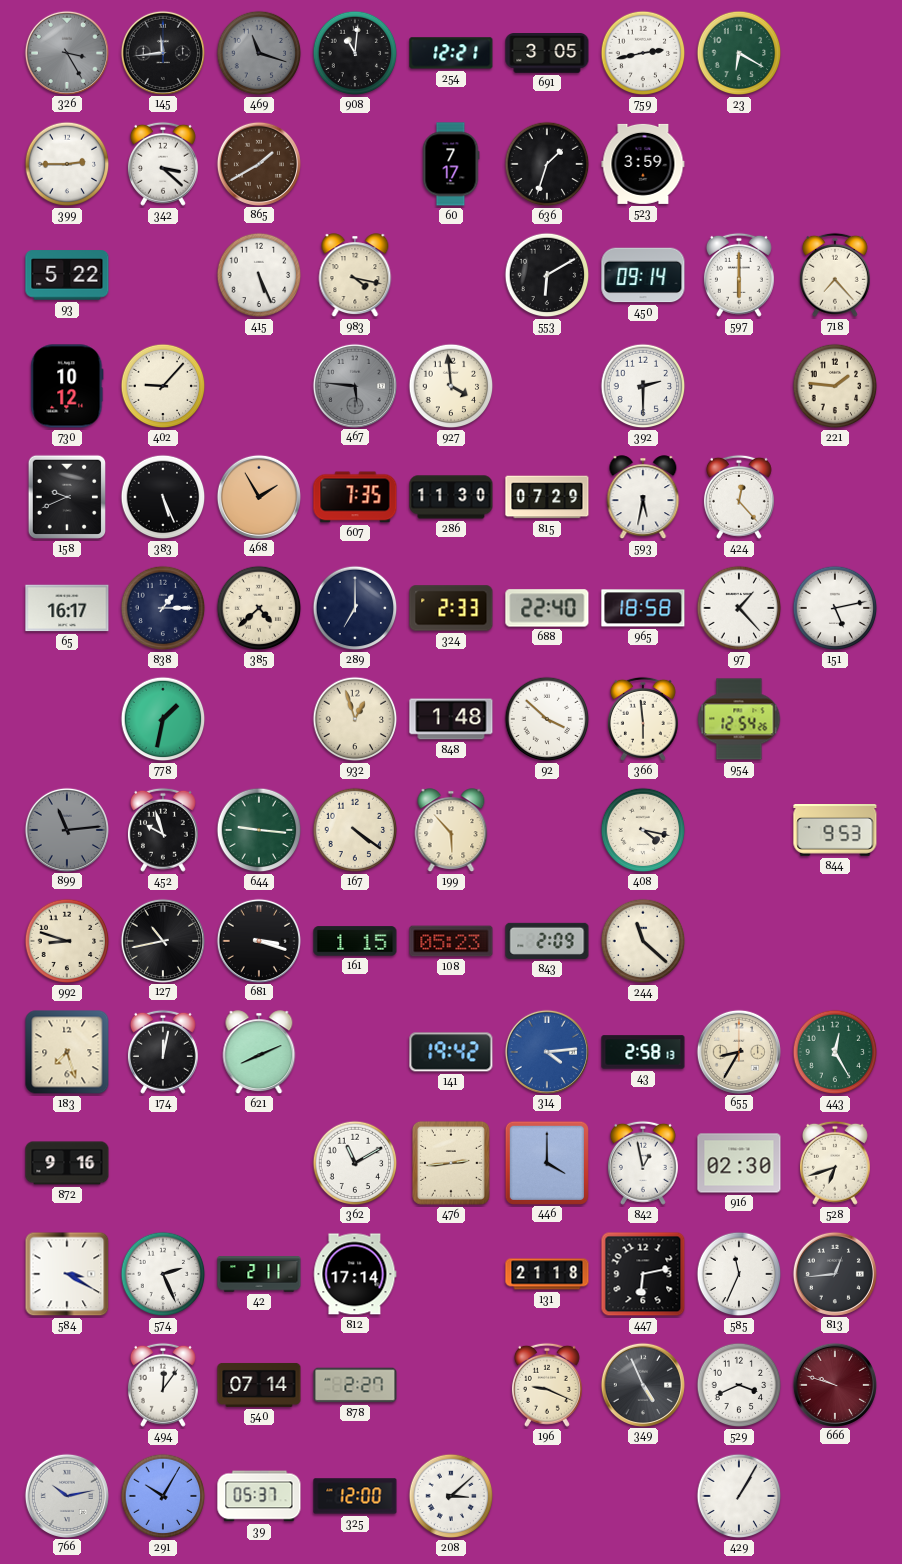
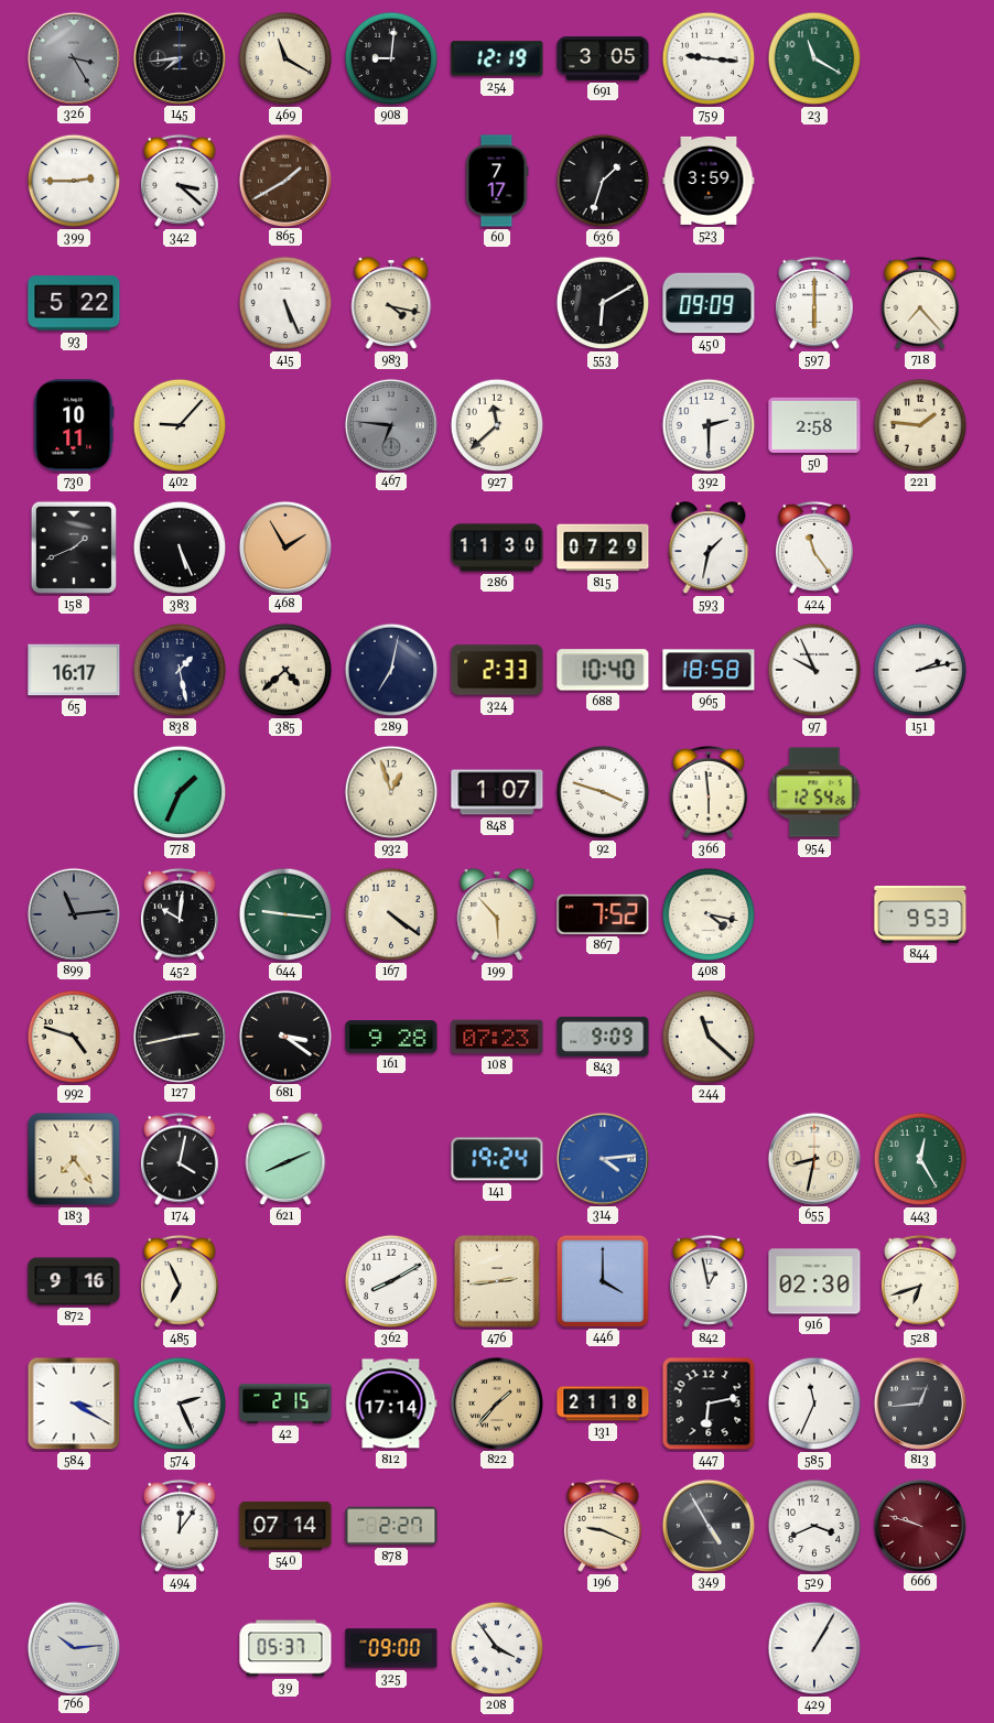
145: 11:44 -> 7:44 (179, 57)
469: 11:18 -> 11:20 (285, 58)
469 dial: grey -> cream (285, 58)
908: 11:01 -> 9:01 (391, 58)
254: 12:21 -> 12:19 (497, 58)
759: 2:43 -> 9:16 (709, 58)
23: 6:20 -> 11:20 (814, 58)
450: 09:14 -> 09:09 (709, 303)
730: 10:12 -> 10:11 (74, 425)
467: 5:46 -> 6:46 (390, 424)
927: 3:59 -> 11:38 (497, 425)
50: none -> 2:58 (814, 425)
158: 9:41 -> 1:41 (73, 548)
607: 7:35 -> none (355, 497)
593: 5:32 -> 1:32 (709, 549)
424: 12:23 -> 11:24 (814, 548)
838: 1:15 -> 1:28 (180, 670)
289: 7:00 -> 7:02 (391, 670)
688: 22:40 -> 10:40 (603, 670)
97: 1:23 -> 9:56 (814, 670)
151: 5:13 -> 2:13 (920, 670)
778: 1:32 -> 1:34 (180, 792)
848: 1:48 -> 1:07 (497, 792)
92: 3:52 -> 3:48 (603, 792)
452: 9:57 -> 10:01 (180, 914)
867: none -> 7:52 (603, 914)
992: 8:48 -> 4:48 (74, 1037)
127: 10:43 -> 2:43 (179, 1036)
681: 3:18 -> 3:21 (284, 1036)
161: 1:15 -> 9:28 (391, 1037)
108: 05:23 -> 07:23 (497, 1037)
843: 2:09 -> 9:09 (603, 1037)
183: 7:27 -> 7:24 (74, 1159)
174: 12:02 -> 4:02 (180, 1159)
141: 19:42 -> 19:24 (497, 1159)
43: 2:58 -> none (643, 1052)
655: 8:35 -> 8:32 (813, 1158)
485: none -> 6:56 (180, 1281)
362: 11:10 -> 8:10 (391, 1281)
42: 2:11 -> 2:15 (285, 1404)
822: none -> 1:37 (496, 1402)
349: 4:56 -> 4:55 (707, 1525)
766: 10:13 -> 10:14 (73, 1647)
291: 10:05 -> none (163, 1496)
325: 12:00 -> 09:00 (391, 1648)
208: 3:08 -> 3:54 (497, 1648)
